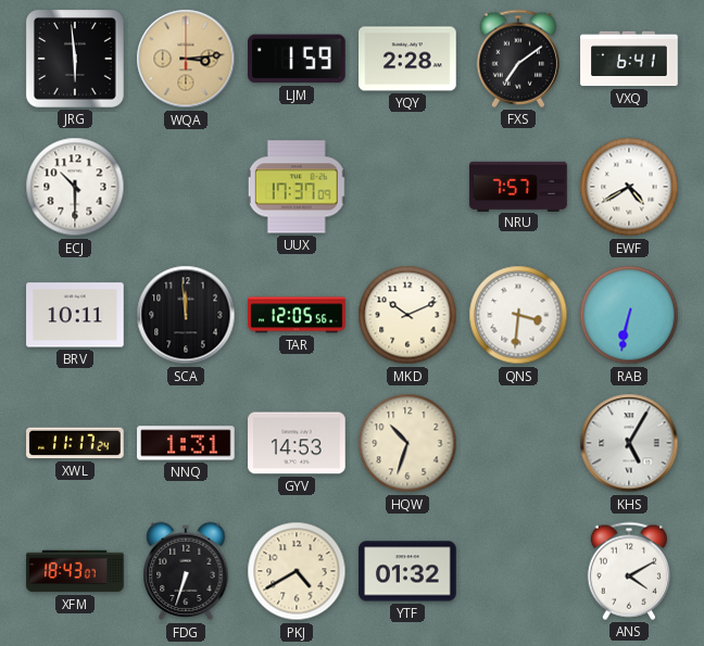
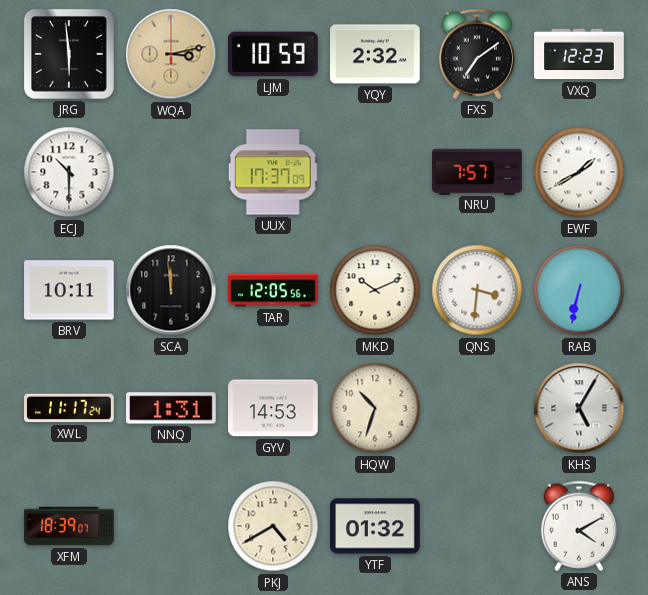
WQA: 3:14 -> 3:13 (171, 54)
LJM: 1:59 -> 10:59 (274, 54)
YQY: 2:28 -> 2:32 (375, 54)
VXQ: 6:41 -> 12:23 (579, 54)
EWF: 4:40 -> 1:40 (579, 172)
XFM: 18:43 -> 18:39 (69, 526)
FDG: 6:33 -> none (186, 571)
